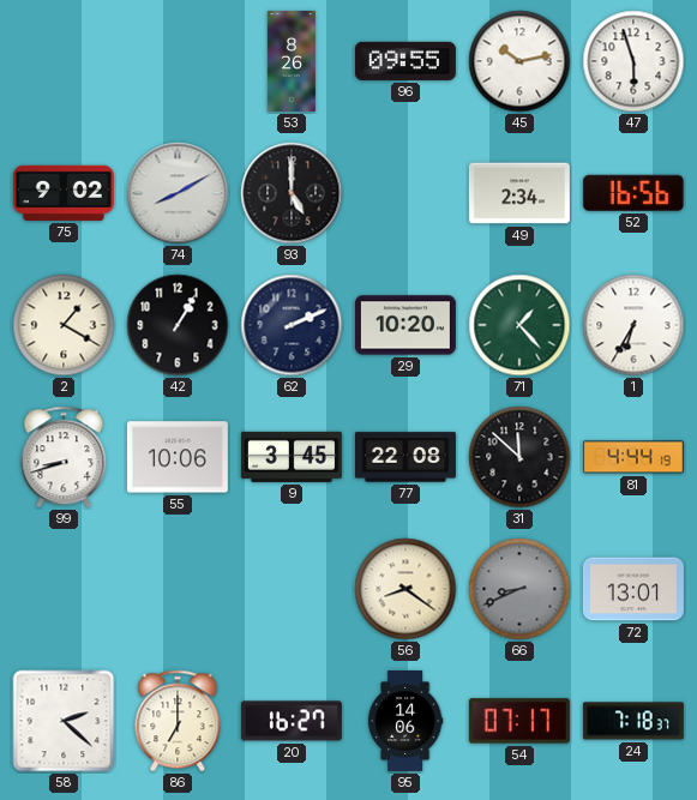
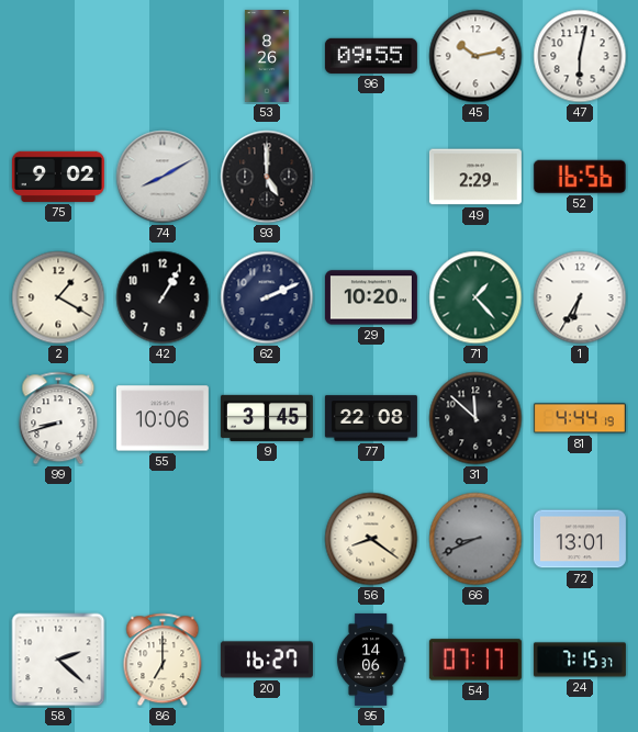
47: 5:57 -> 6:02 (580, 56)
49: 2:34 -> 2:29 (475, 177)
24: 7:18 -> 7:15 (580, 660)
